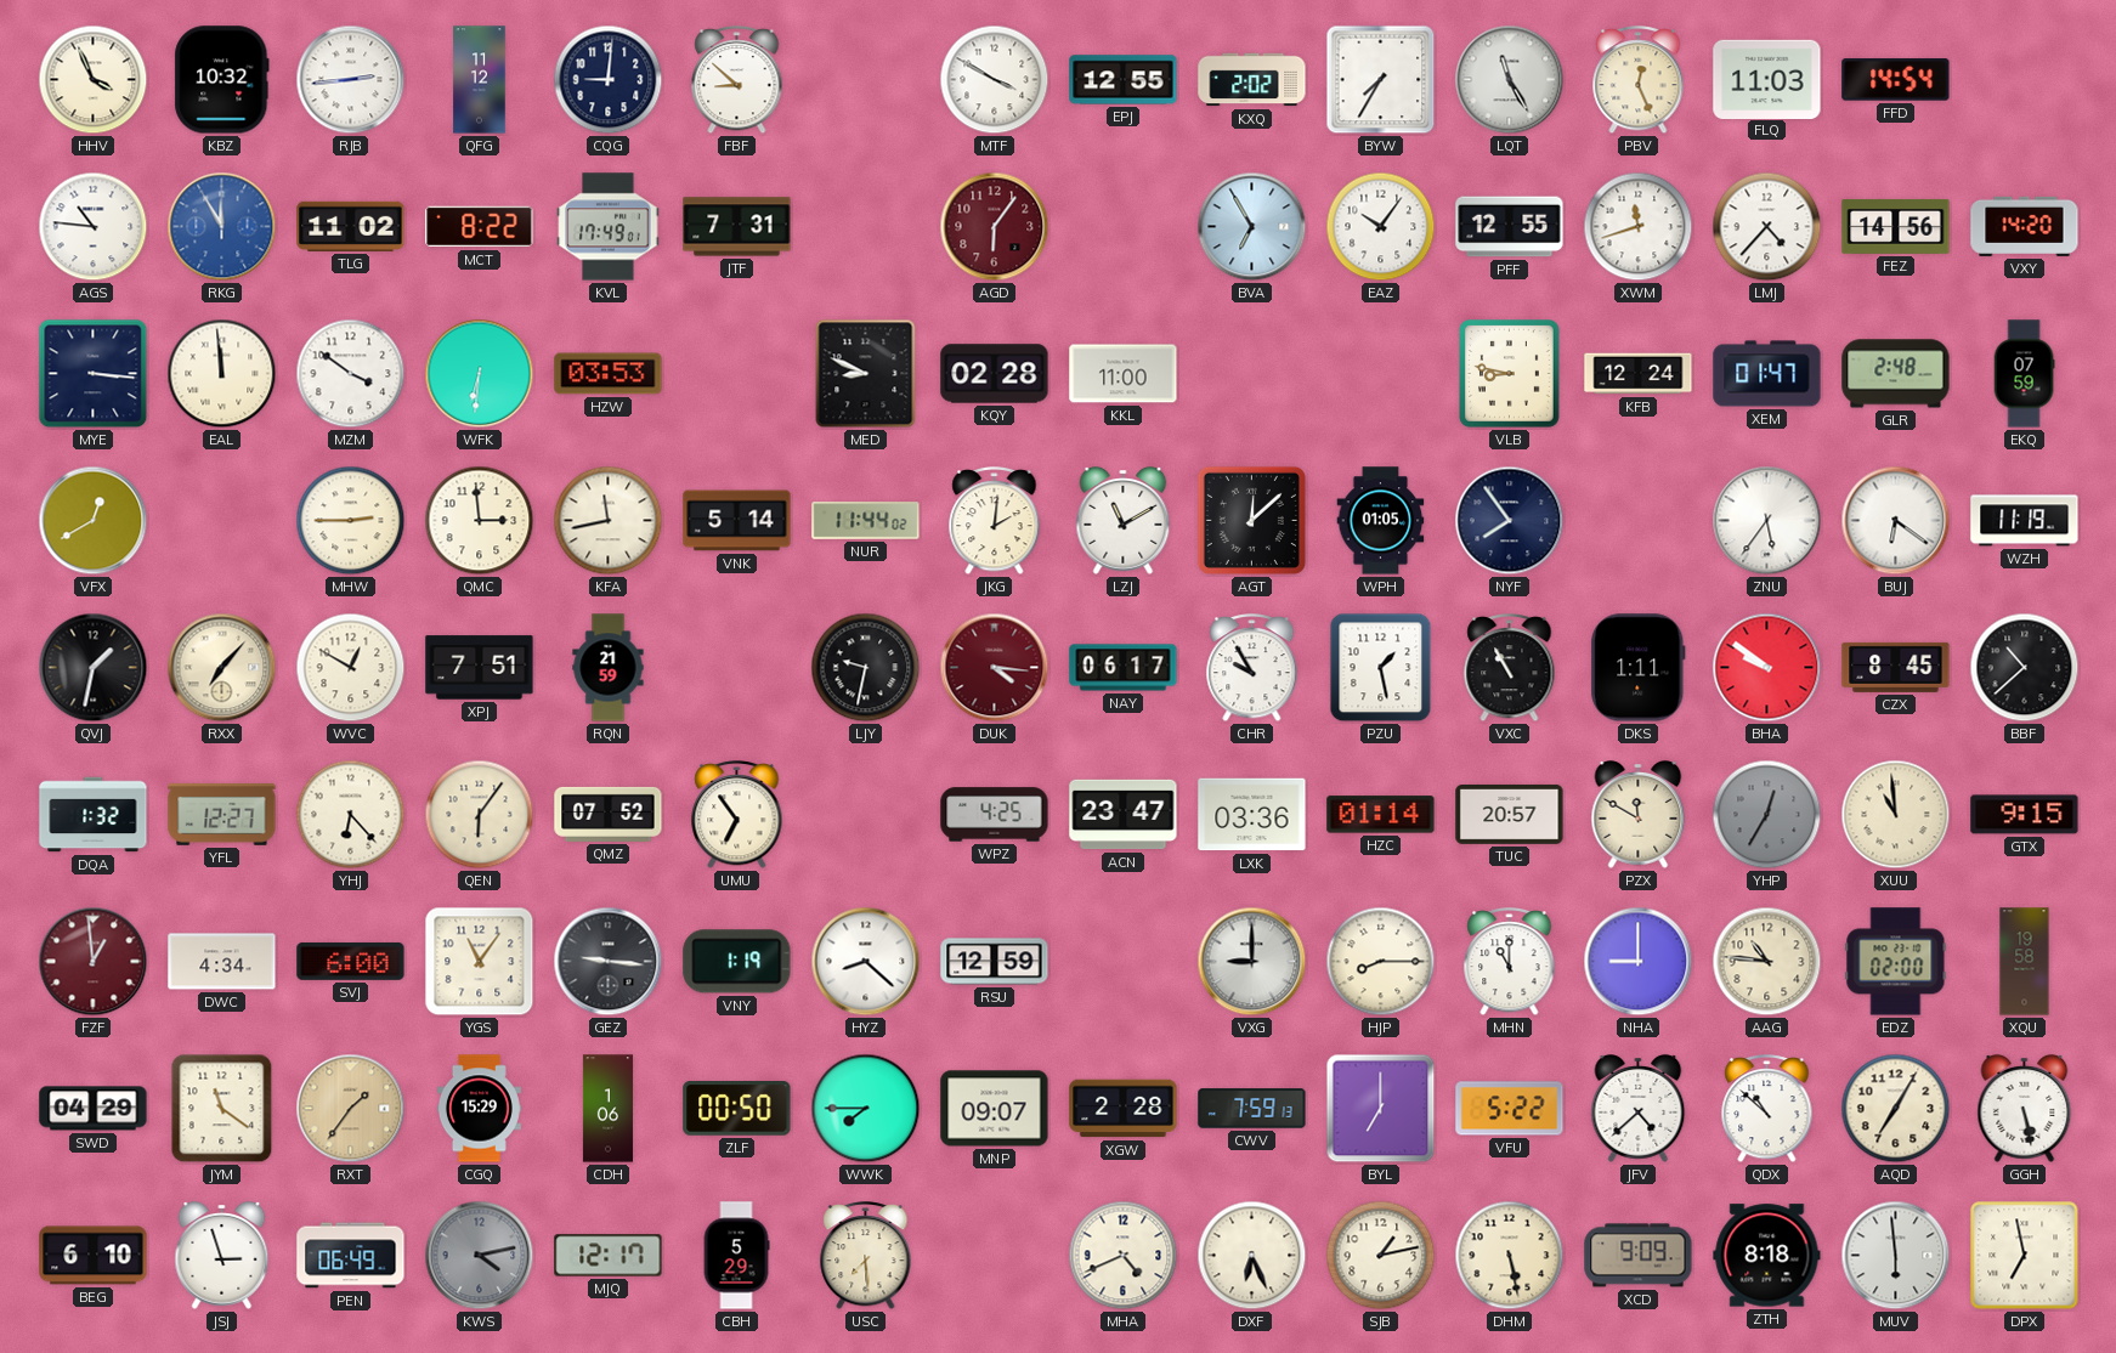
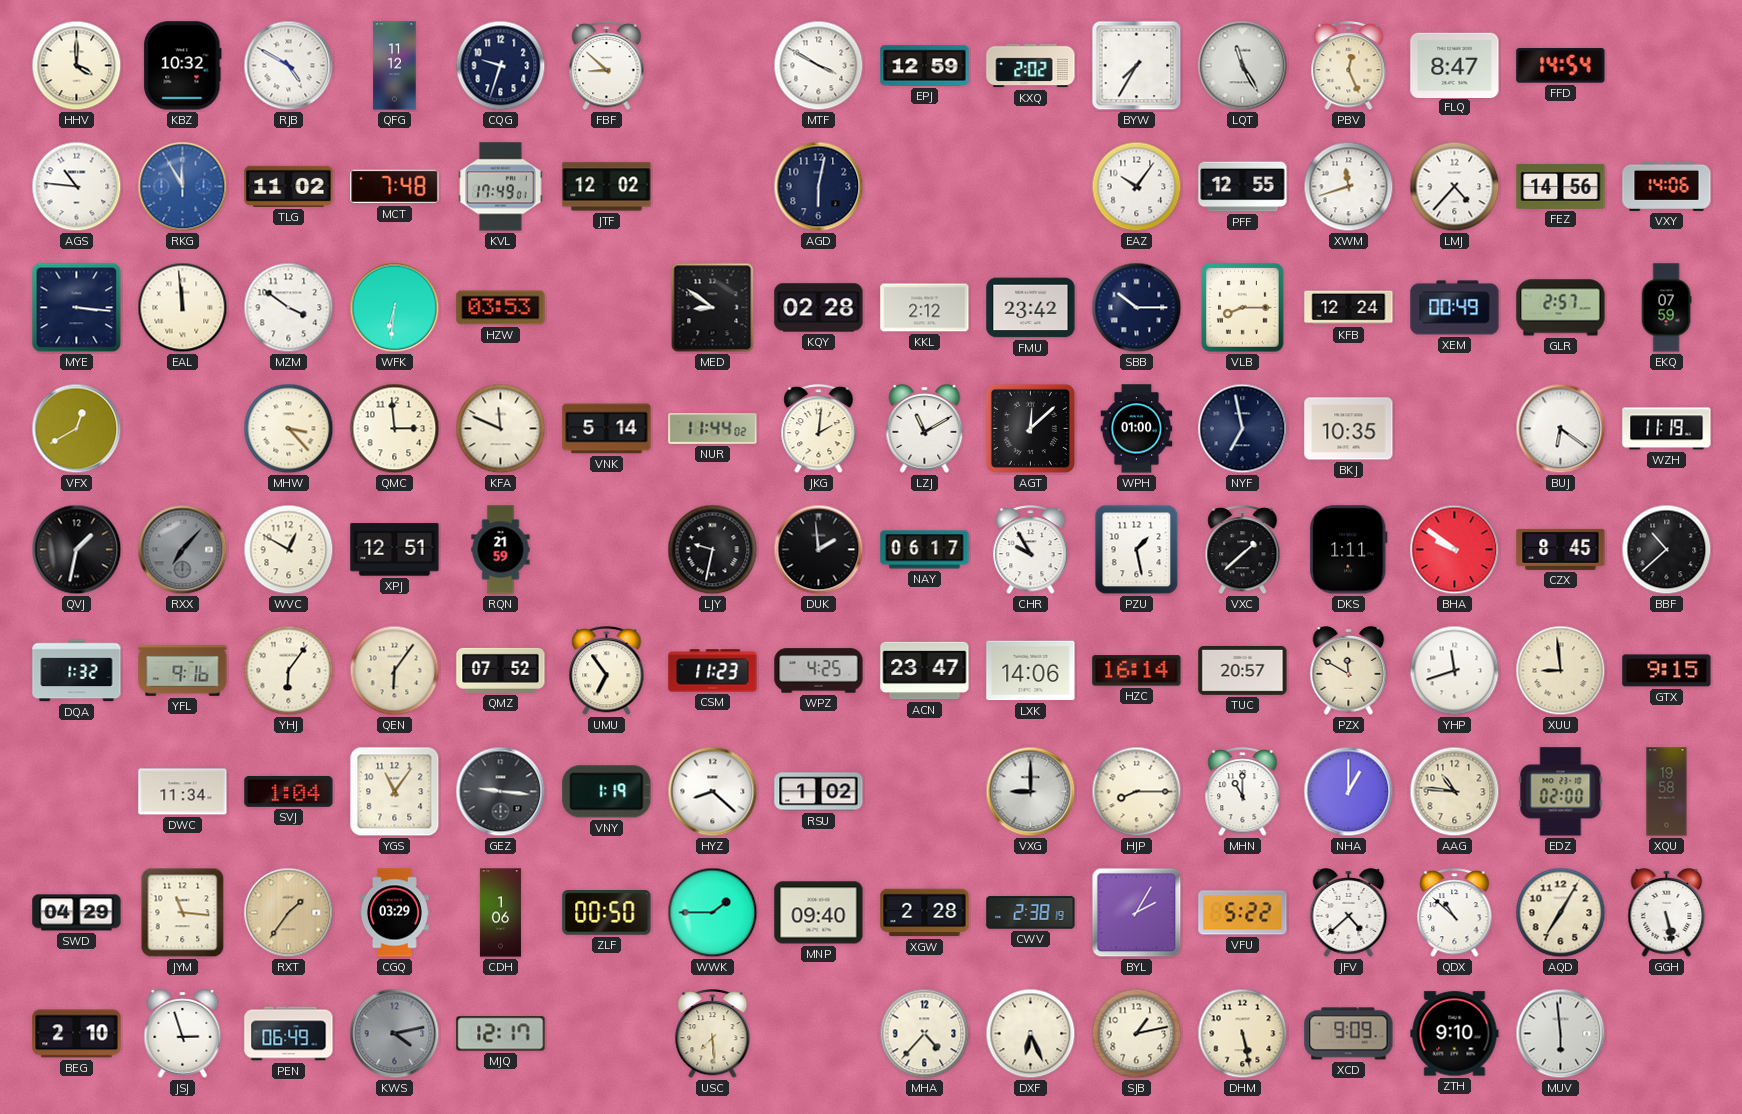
HHV: 3:56 -> 4:00 (77, 66)
RJB: 2:44 -> 4:50 (289, 66)
CQG: 9:01 -> 9:33 (501, 66)
EPJ: 12:55 -> 12:59 (925, 66)
FLQ: 11:03 -> 8:47 (1455, 65)
MCT: 8:22 -> 7:48 (395, 187)
JTF: 7:31 -> 12:02 (607, 187)
AGD: 6:06 -> 6:02 (819, 187)
AGD dial: burgundy -> navy (819, 187)
BVA: 6:55 -> none (1252, 227)
VXY: 14:20 -> 14:06 (1667, 186)
MED: 8:49 -> 8:51 (713, 308)
KKL: 11:00 -> 2:12 (925, 308)
FMU: none -> 23:42 (1031, 308)
SBB: none -> 10:15 (1137, 308)
VLB: 8:47 -> 8:15 (1243, 308)
XEM: 01:47 -> 00:49 (1455, 308)
GLR: 2:48 -> 2:57 (1561, 308)
MHW: 2:45 -> 3:23 (289, 429)
KFA: 11:43 -> 11:49 (501, 429)
WPH: 01:05 -> 01:00 (1137, 429)
NYF: 7:54 -> 6:58 (1243, 429)
BKJ: none -> 10:35 (1349, 429)
ZNU: 5:36 -> none (1767, 521)
RXX dial: cream -> grey (183, 550)
XPJ: 7:51 -> 12:51 (395, 550)
DUK: 4:16 -> 1:59 (819, 550)
DUK dial: burgundy -> black (819, 550)
VXC: 10:55 -> 1:38 (1243, 550)
YFL: 12:27 -> 9:16 (183, 671)
YHJ: 6:23 -> 6:06 (289, 671)
CSM: none -> 11:23 (713, 671)
LXK: 03:36 -> 14:06 (1031, 671)
HZC: 01:14 -> 16:14 (1137, 671)
YHP: 12:35 -> 11:42 (1455, 671)
YHP dial: grey -> white (1455, 671)
XUU: 10:59 -> 8:59 (1561, 671)
FZF: 12:59 -> none (94, 962)
DWC: 4:34 -> 11:34 (183, 792)
SVJ: 6:00 -> 1:04 (289, 792)
RSU: 12:59 -> 1:02 (819, 792)
NHA: 9:00 -> 1:00 (1349, 792)
JYM: 11:21 -> 11:16 (183, 913)
CGQ: 15:29 -> 03:29 (394, 913)
WWK: 7:45 -> 1:45 (713, 913)
MNP: 09:07 -> 09:40 (819, 913)
CWV: 7:59 -> 2:38 (1031, 913)
BYL: 7:00 -> 2:05 (1137, 913)
BEG: 6:10 -> 2:10 (77, 1034)
CBH: 5:29 -> none (736, 1256)
MHA: 4:41 -> 4:37 (925, 1034)
ZTH: 8:18 -> 9:10 (1455, 1034)
DPX: 6:58 -> none (2025, 1256)
